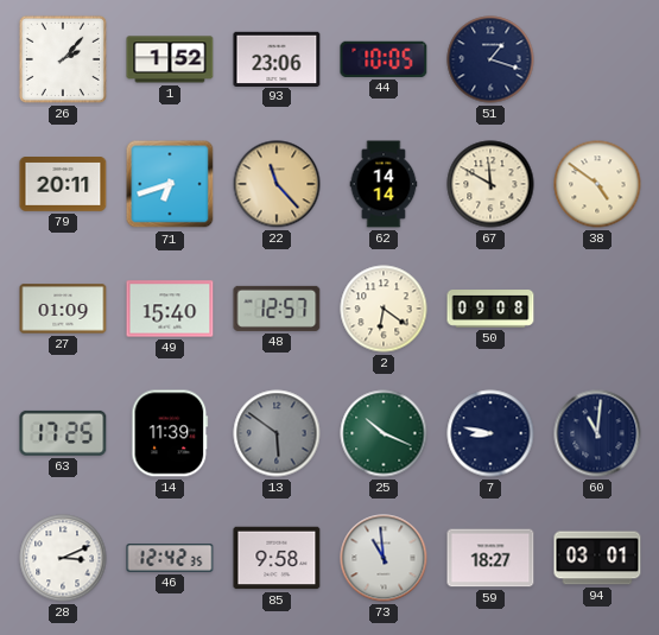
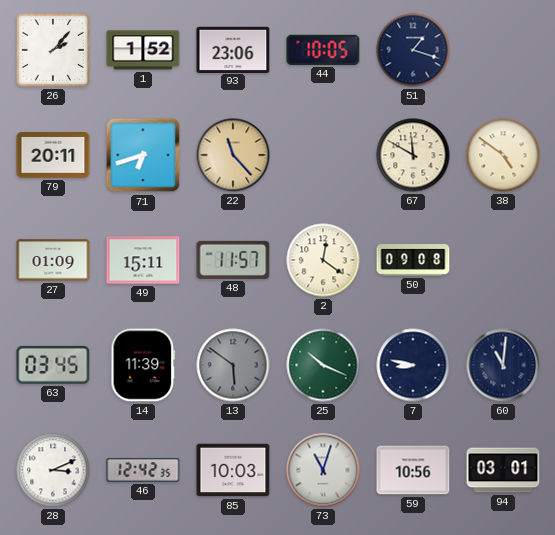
62: 14:14 -> none (384, 184)
49: 15:40 -> 15:11 (143, 260)
48: 12:57 -> 11:57 (233, 260)
2: 6:21 -> 12:21 (323, 260)
63: 17:25 -> 03:45 (53, 365)
85: 9:58 -> 10:03 (233, 470)
73: 10:59 -> 11:03 (323, 470)
59: 18:27 -> 10:56 (413, 470)
